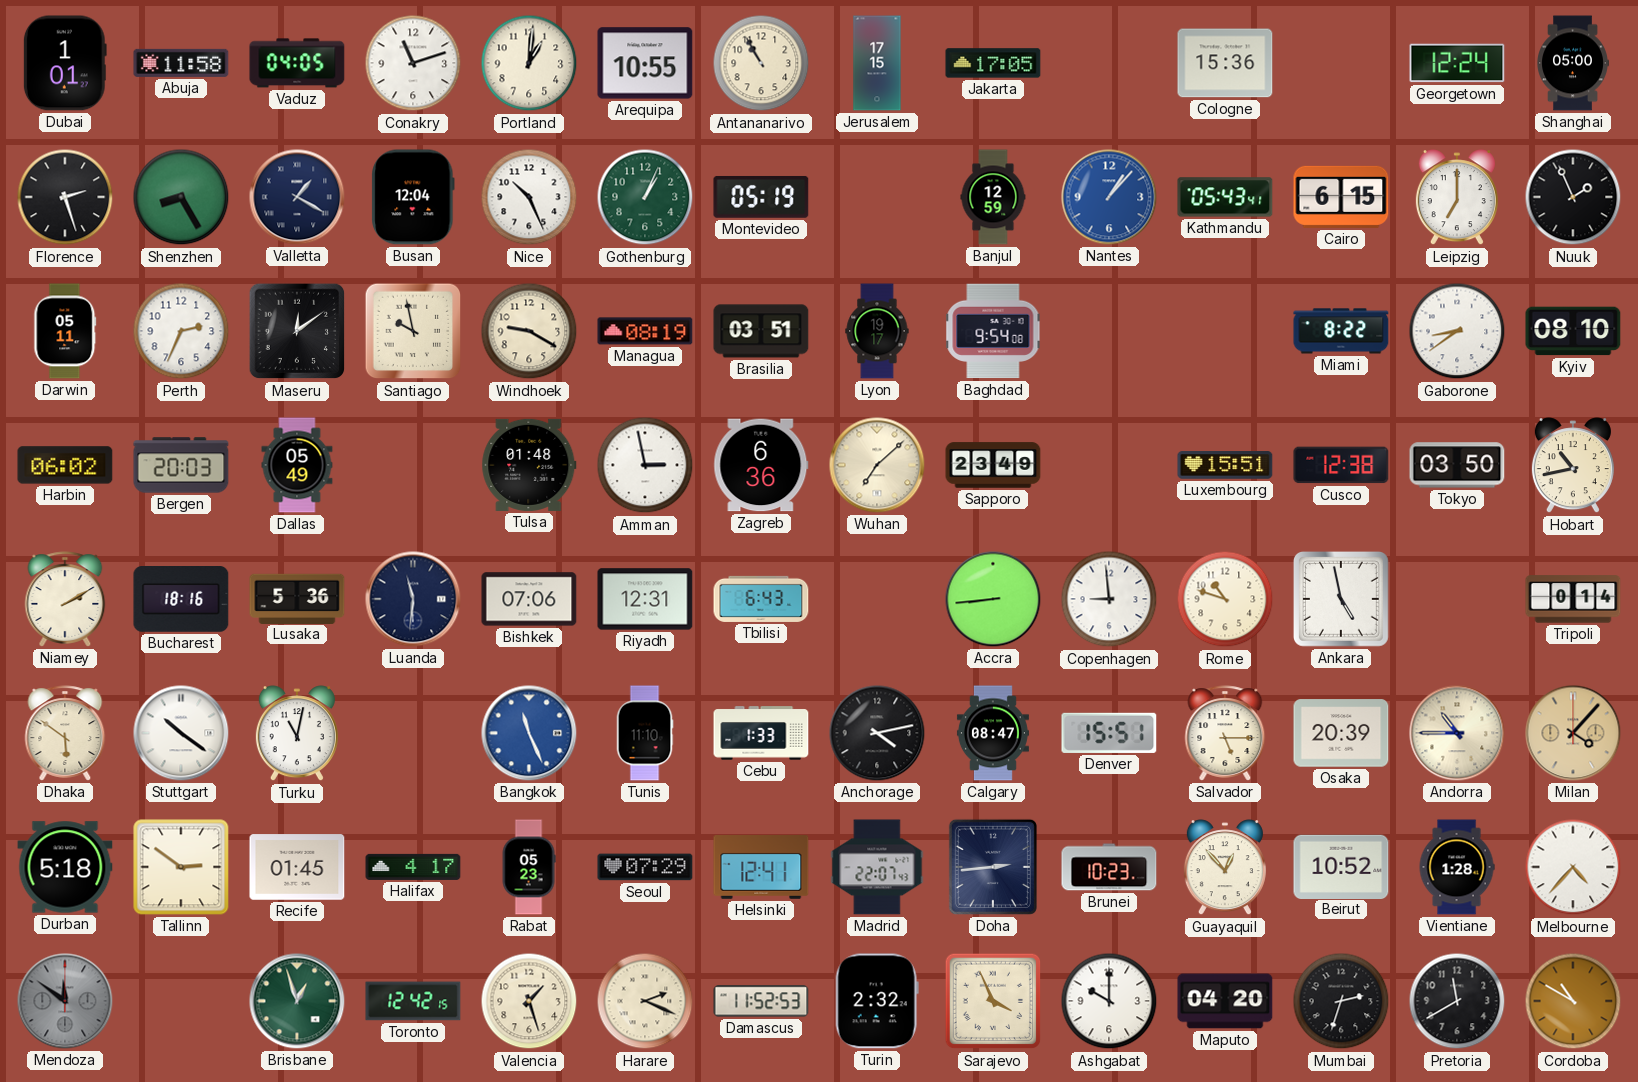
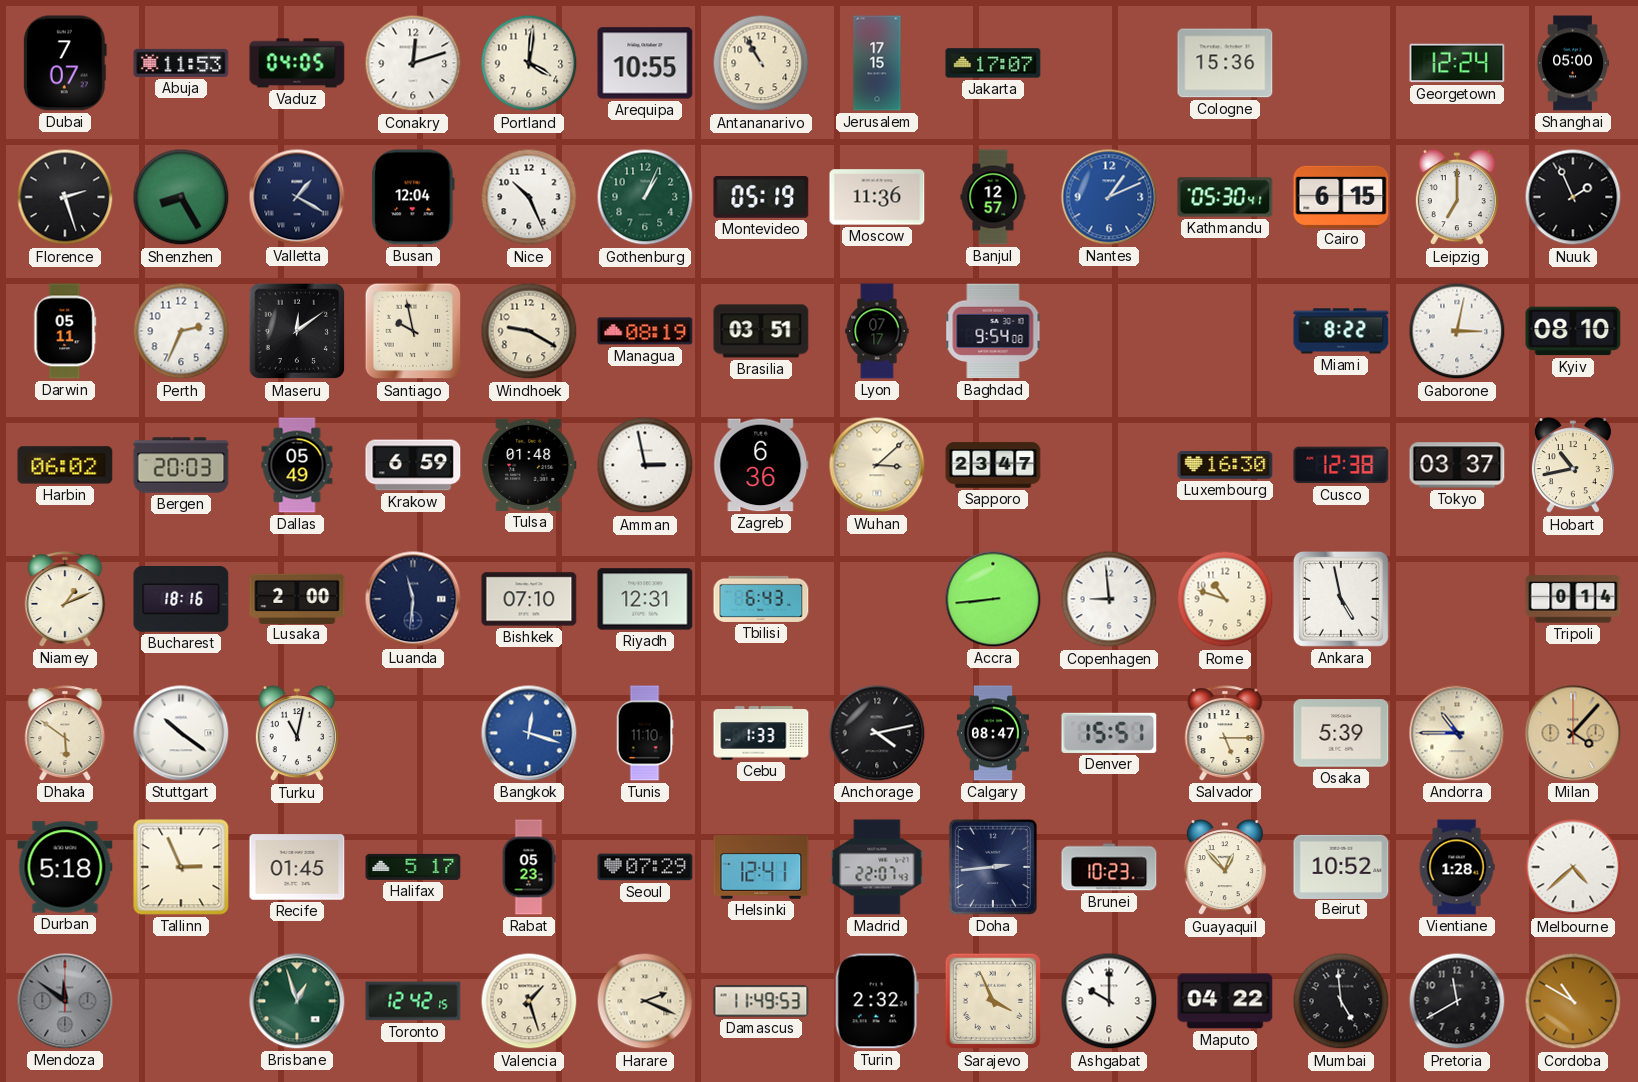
Dubai: 1:01 -> 7:07 (65, 63)
Abuja: 11:58 -> 11:53 (181, 63)
Conakry: 11:12 -> 12:12 (413, 63)
Portland: 1:01 -> 4:01 (529, 63)
Jakarta: 17:05 -> 17:07 (993, 63)
Moscow: none -> 11:36 (877, 197)
Banjul: 12:59 -> 12:57 (993, 197)
Nantes: 1:07 -> 1:11 (1109, 197)
Kathmandu: 05:43 -> 05:30 (1225, 197)
Lyon: 19:17 -> 07:17 (877, 331)
Gaborone: 8:39 -> 3:02 (1457, 331)
Krakow: none -> 6:59 (413, 465)
Wuhan: 7:08 -> 3:08 (877, 465)
Sapporo: 23:49 -> 23:47 (993, 465)
Luxembourg: 15:51 -> 16:30 (1225, 465)
Tokyo: 03:50 -> 03:37 (1457, 465)
Niamey: 2:10 -> 1:11 (65, 599)
Lusaka: 5:36 -> 2:00 (297, 598)
Bishkek: 07:06 -> 07:10 (529, 599)
Bangkok: 11:26 -> 12:18 (529, 733)
Osaka: 20:39 -> 5:39 (1341, 733)
Tallinn: 2:51 -> 2:56 (181, 867)
Halifax: 4:17 -> 5:17 (413, 867)
Melbourne: 4:37 -> 4:38 (1573, 867)
Damascus: 11:52 -> 11:49 (761, 1001)
Maputo: 04:20 -> 04:22 (1225, 1001)
Mumbai: 2:33 -> 4:59 (1341, 1001)
